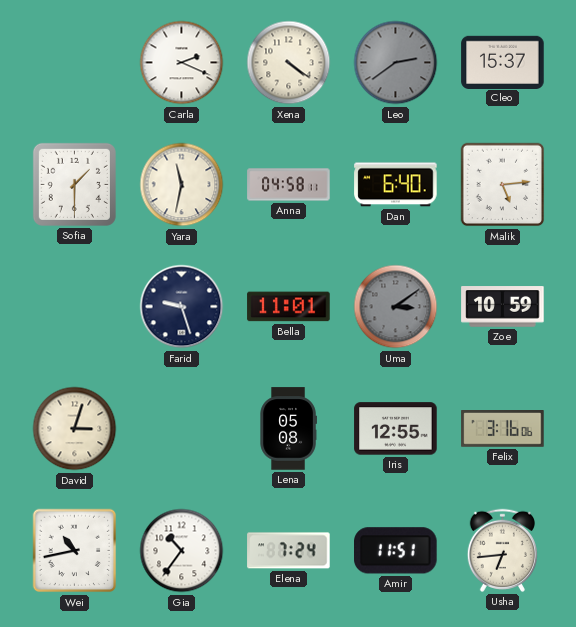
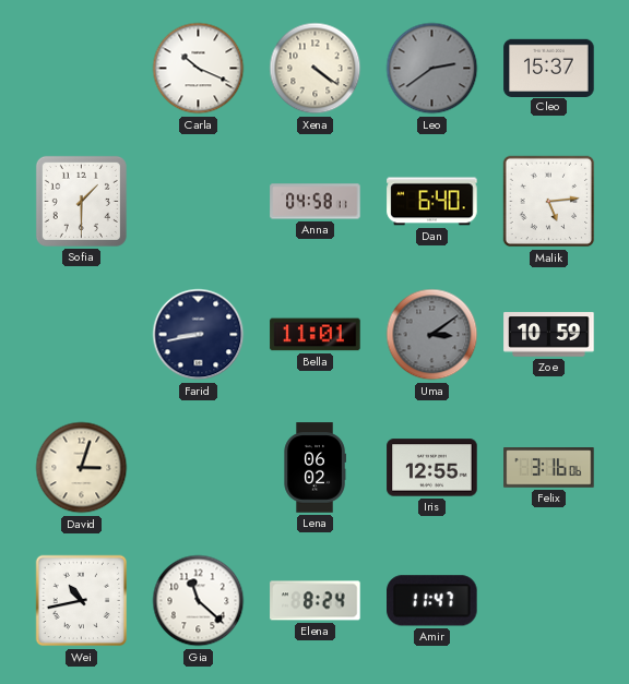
Carla: 2:19 -> 10:19 (199, 69)
Yara: 11:32 -> none (182, 185)
Farid: 9:27 -> 8:43 (199, 335)
Lena: 05:08 -> 06:02 (314, 468)
Gia: 10:36 -> 11:22 (199, 601)
Elena: 7:24 -> 8:24 (316, 601)
Amir: 11:51 -> 11:47 (432, 601)
Usha: 6:44 -> none (502, 550)
